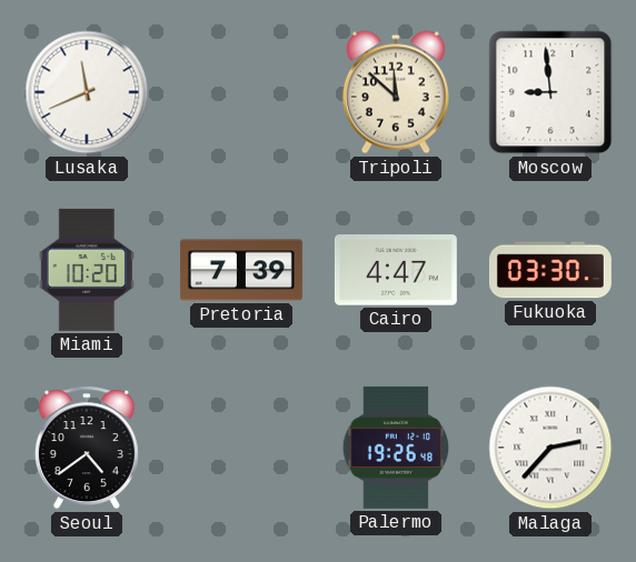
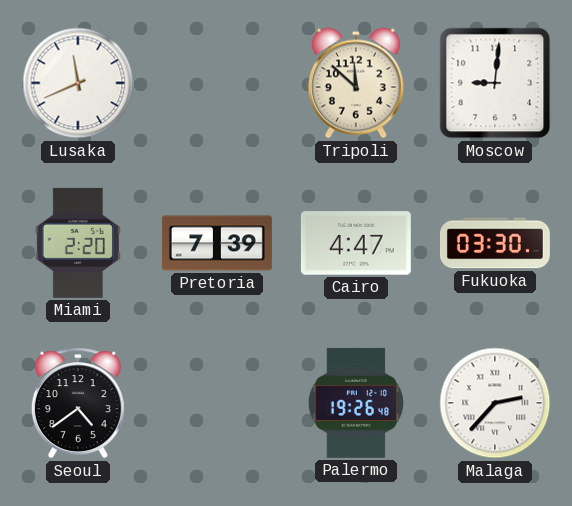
Moscow: 8:59 -> 9:01 (495, 83)
Miami: 10:20 -> 2:20 (78, 243)
